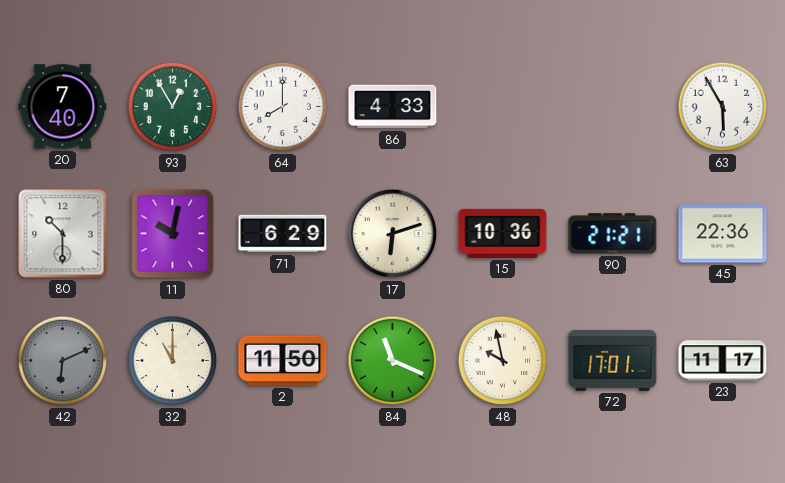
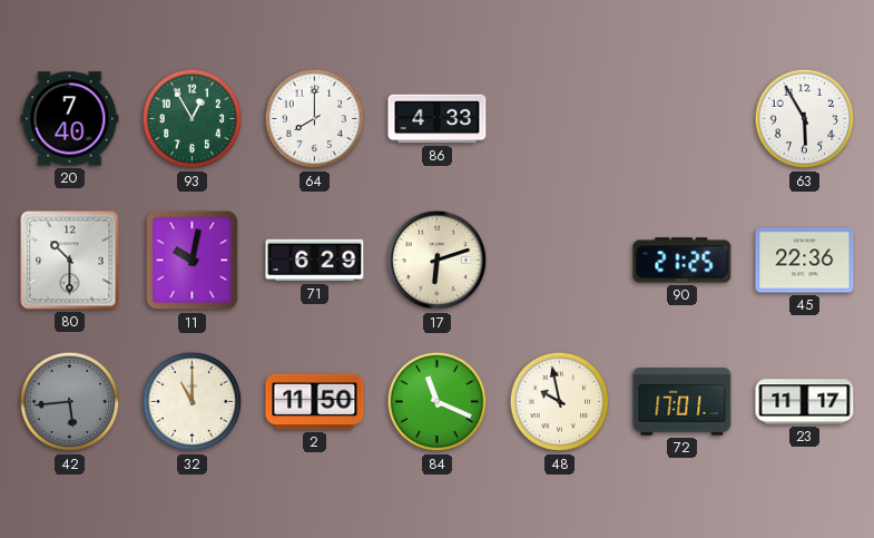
15: 10:36 -> none (503, 233)
90: 21:21 -> 21:25 (682, 261)
42: 6:11 -> 5:44 (70, 402)
